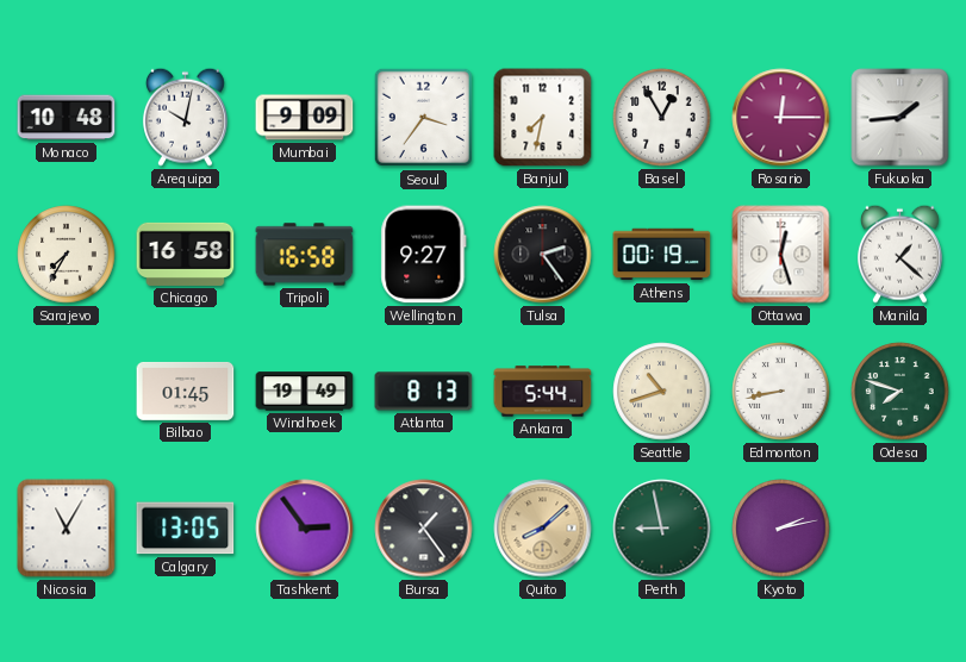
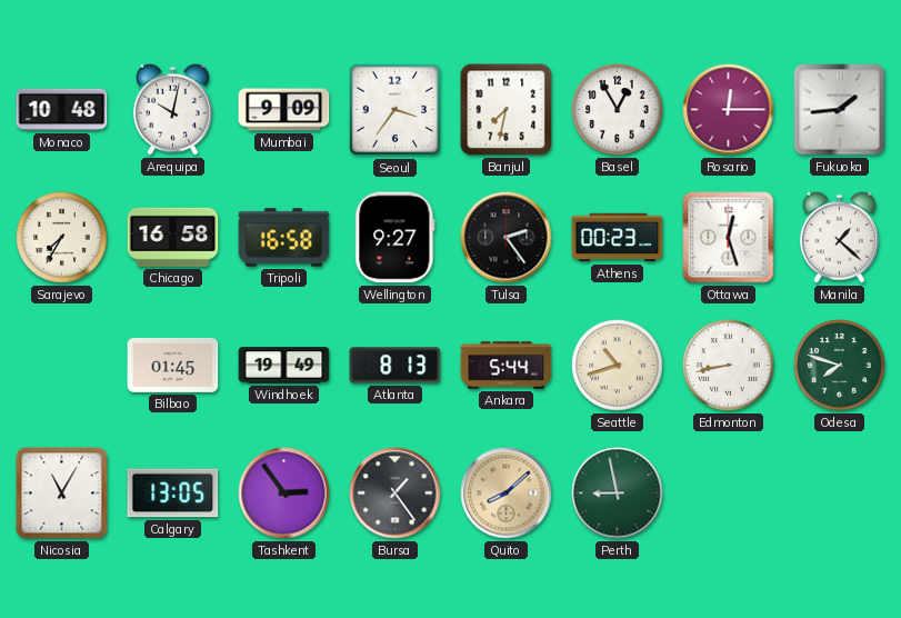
Athens: 00:19 -> 00:23 (618, 238)
Kyoto: 2:13 -> none (781, 529)
